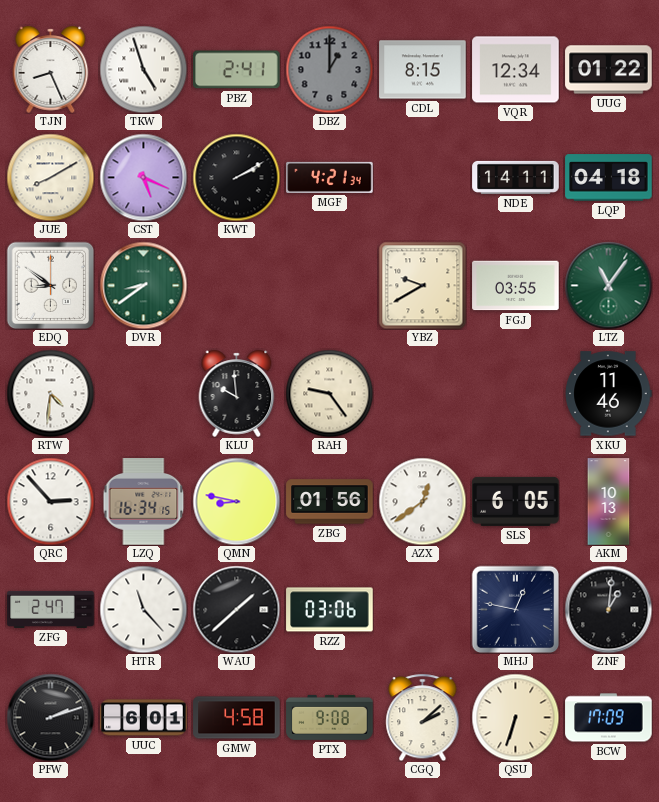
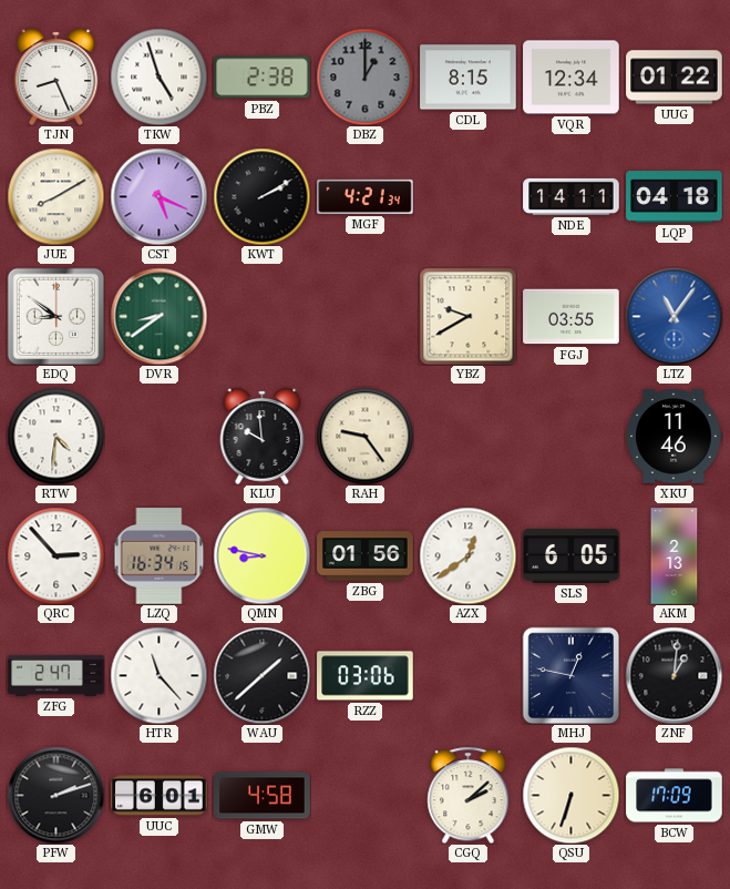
PBZ: 2:41 -> 2:38 (263, 78)
LTZ dial: green -> blue (674, 316)
AKM: 10:13 -> 2:13 (675, 556)
PTX: 9:08 -> none (330, 717)
